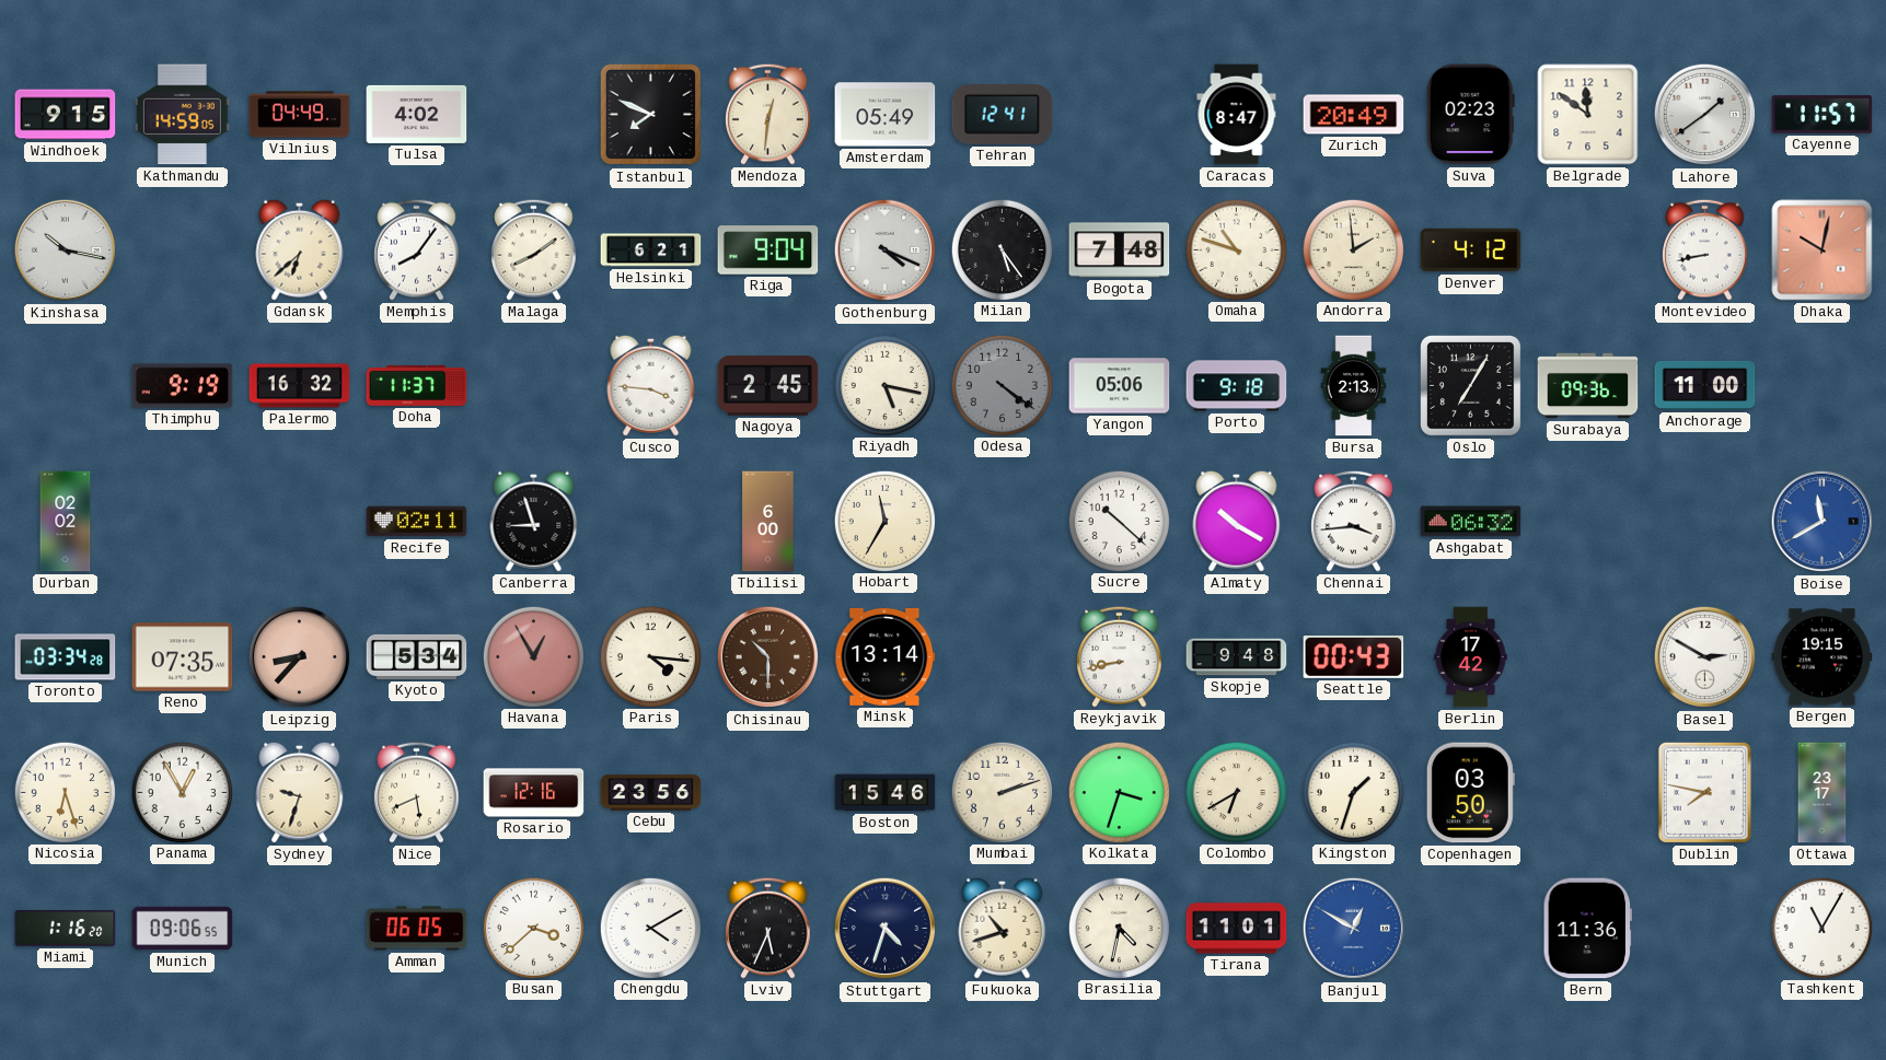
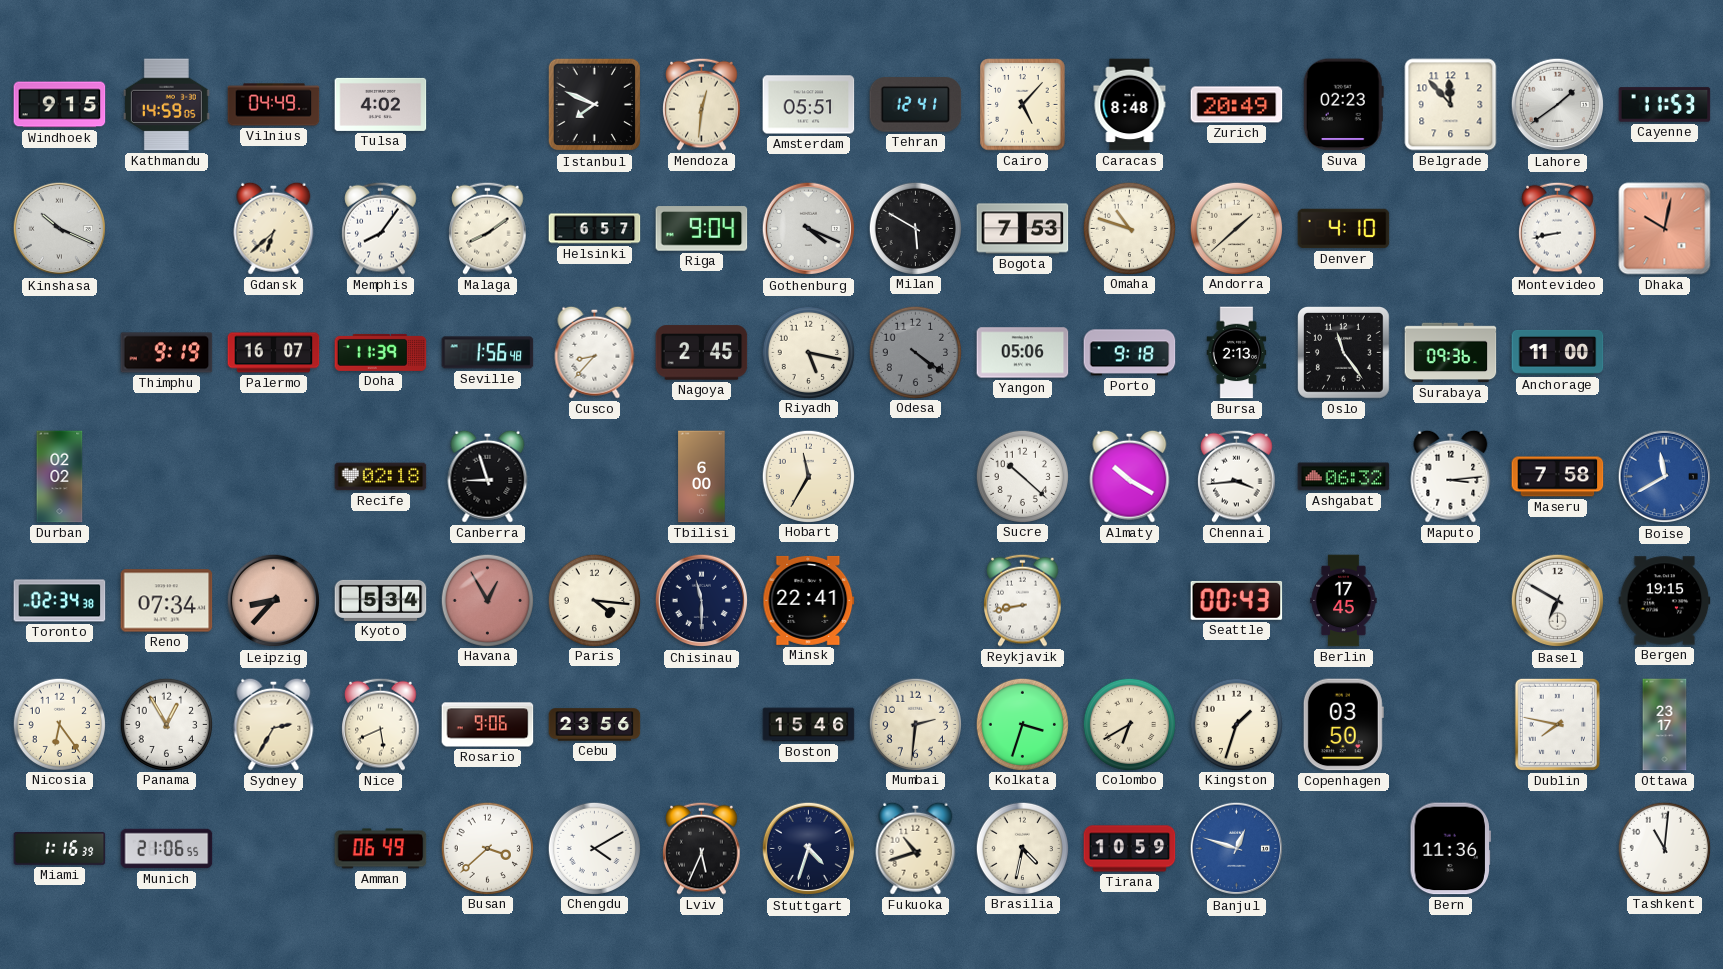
Amsterdam: 05:49 -> 05:51 (809, 105)
Cairo: none -> 5:07 (1023, 105)
Caracas: 8:47 -> 8:48 (1130, 105)
Belgrade: 11:51 -> 11:53 (1451, 105)
Cayenne: 11:57 -> 11:53 (1665, 105)
Kinshasa: 10:17 -> 10:19 (60, 229)
Helsinki: 6:21 -> 6:57 (595, 229)
Milan: 5:24 -> 5:50 (915, 228)
Bogota: 7:48 -> 7:53 (1023, 229)
Andorra: 1:59 -> 1:38 (1236, 228)
Denver: 4:12 -> 4:10 (1344, 229)
Palermo: 16:32 -> 16:07 (274, 353)
Doha: 11:37 -> 11:39 (381, 352)
Seville: none -> 1:56 (488, 353)
Cusco: 3:46 -> 8:37 (595, 352)
Oslo: 7:05 -> 11:24 (1344, 353)
Recife: 02:11 -> 02:18 (381, 477)
Maputo: none -> 3:14 (1451, 476)
Maseru: none -> 7:58 (1558, 477)
Toronto: 03:34 -> 02:34 (60, 601)
Reno: 07:35 -> 07:34 (167, 601)
Chisinau: 10:30 -> 11:30 (702, 601)
Chisinau dial: brown -> navy (702, 601)
Minsk: 13:14 -> 22:41 (809, 600)
Skopje: 9:48 -> none (1237, 657)
Berlin: 17:42 -> 17:45 (1344, 601)
Basel: 2:50 -> 6:50 (1558, 601)
Nicosia: 6:27 -> 6:24 (59, 724)
Sydney: 9:33 -> 2:35 (274, 724)
Rosario: 12:16 -> 9:06 (488, 725)
Mumbai: 2:12 -> 2:31 (915, 724)
Miami: 1:16:20 -> 1:16:39 (60, 848)
Munich: 09:06 -> 21:06 (167, 849)
Amman: 06:05 -> 06:49 (381, 849)
Tirana: 11:01 -> 10:59 (1130, 849)
Banjul: 12:50 -> 12:48 (1237, 849)
Tashkent: 11:05 -> 11:01 (1664, 848)
